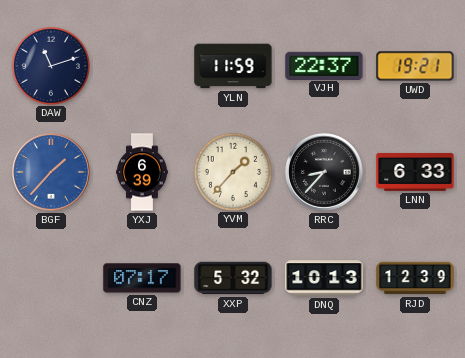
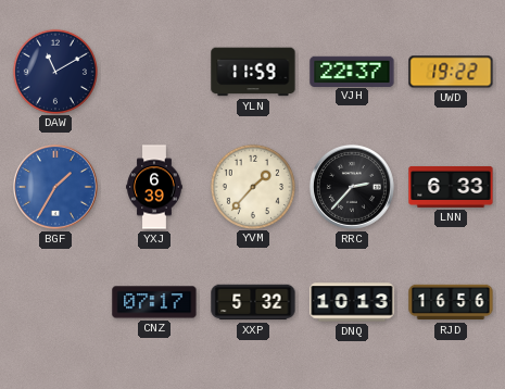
DAW: 11:12 -> 11:10 (54, 71)
UWD: 19:21 -> 19:22 (451, 72)
BGF: 1:37 -> 1:35 (55, 187)
RRC: 8:37 -> 2:37 (352, 187)
RJD: 12:39 -> 16:56 (451, 302)
